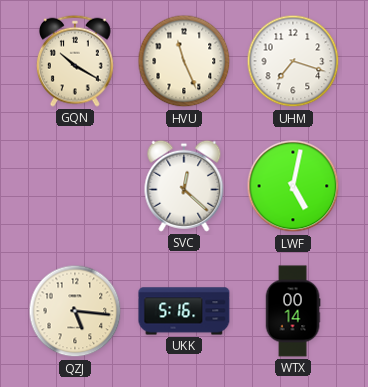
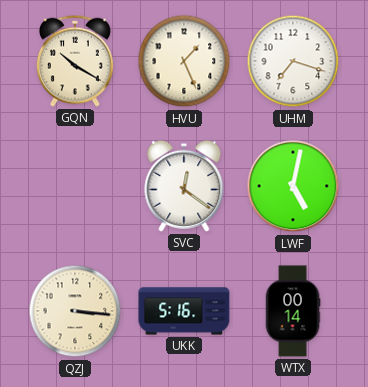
HVU: 11:26 -> 1:26 (184, 61)
SVC: 12:22 -> 12:21 (184, 186)
QZJ: 5:16 -> 3:16 (75, 311)
